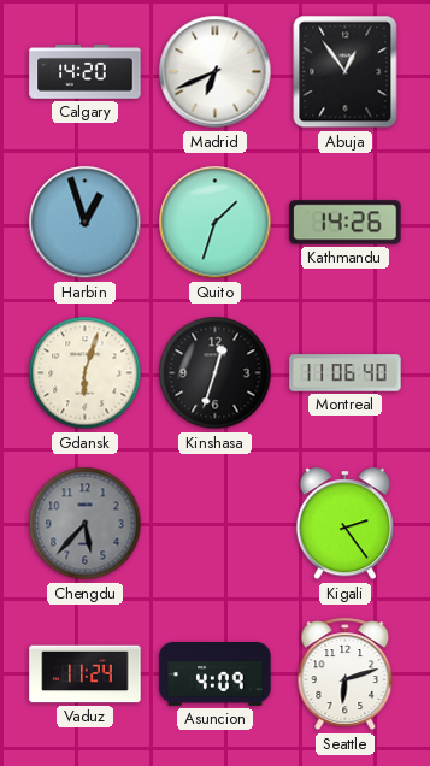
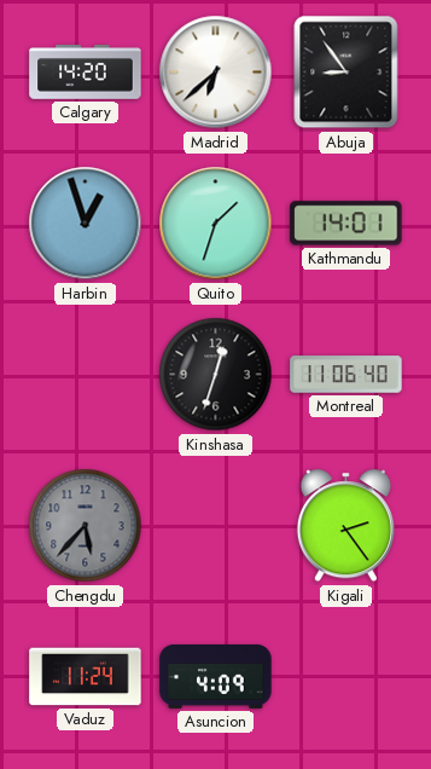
Madrid: 6:41 -> 6:38 (216, 73)
Abuja: 12:54 -> 8:54 (346, 73)
Kathmandu: 14:26 -> 14:01 (346, 224)
Gdansk: 6:03 -> none (86, 373)
Seattle: 6:12 -> none (346, 674)
